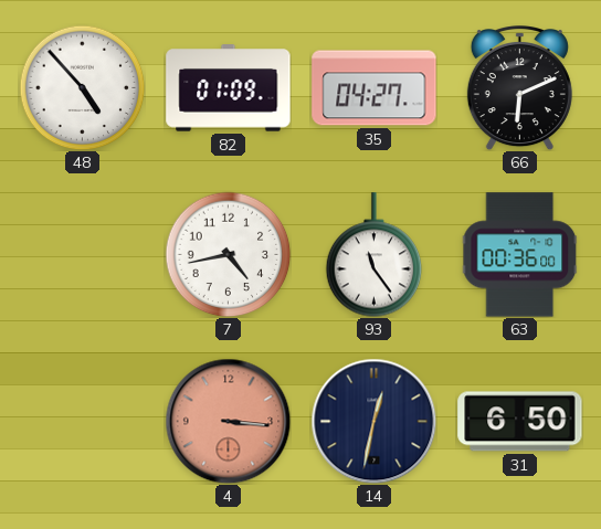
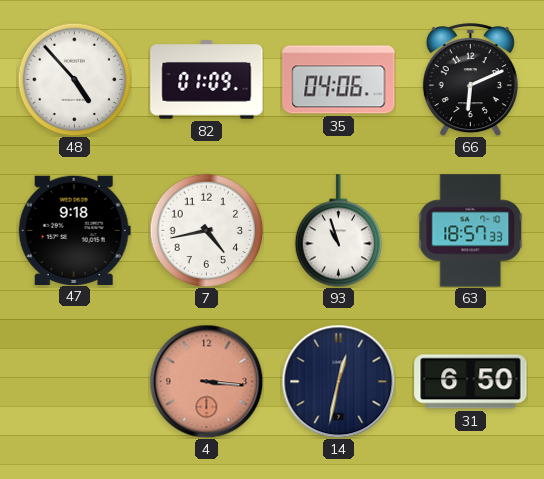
35: 04:27 -> 04:06 (339, 80)
47: none -> 9:18 (74, 230)
93: 11:24 -> 10:57 (339, 231)
63: 00:36 -> 18:57 (471, 231)
